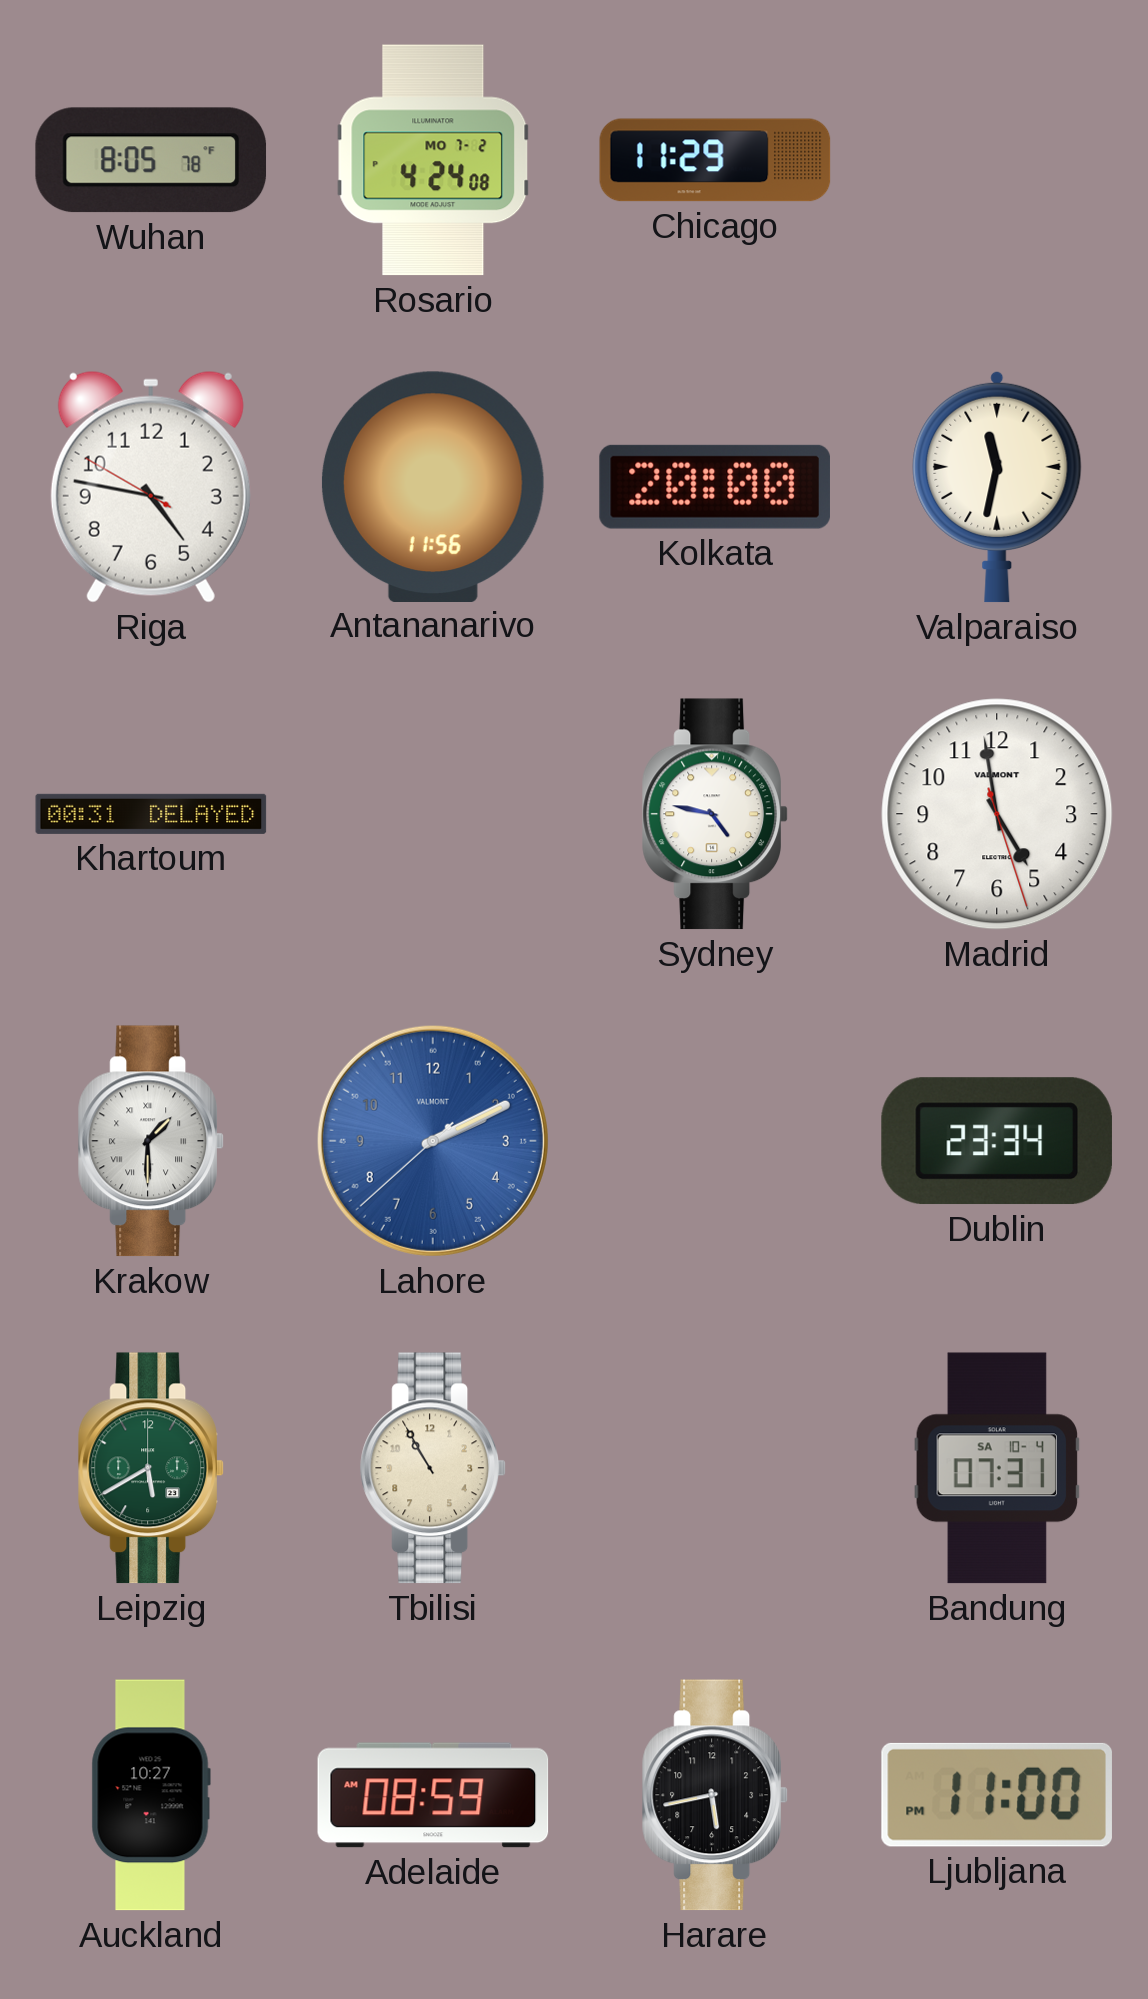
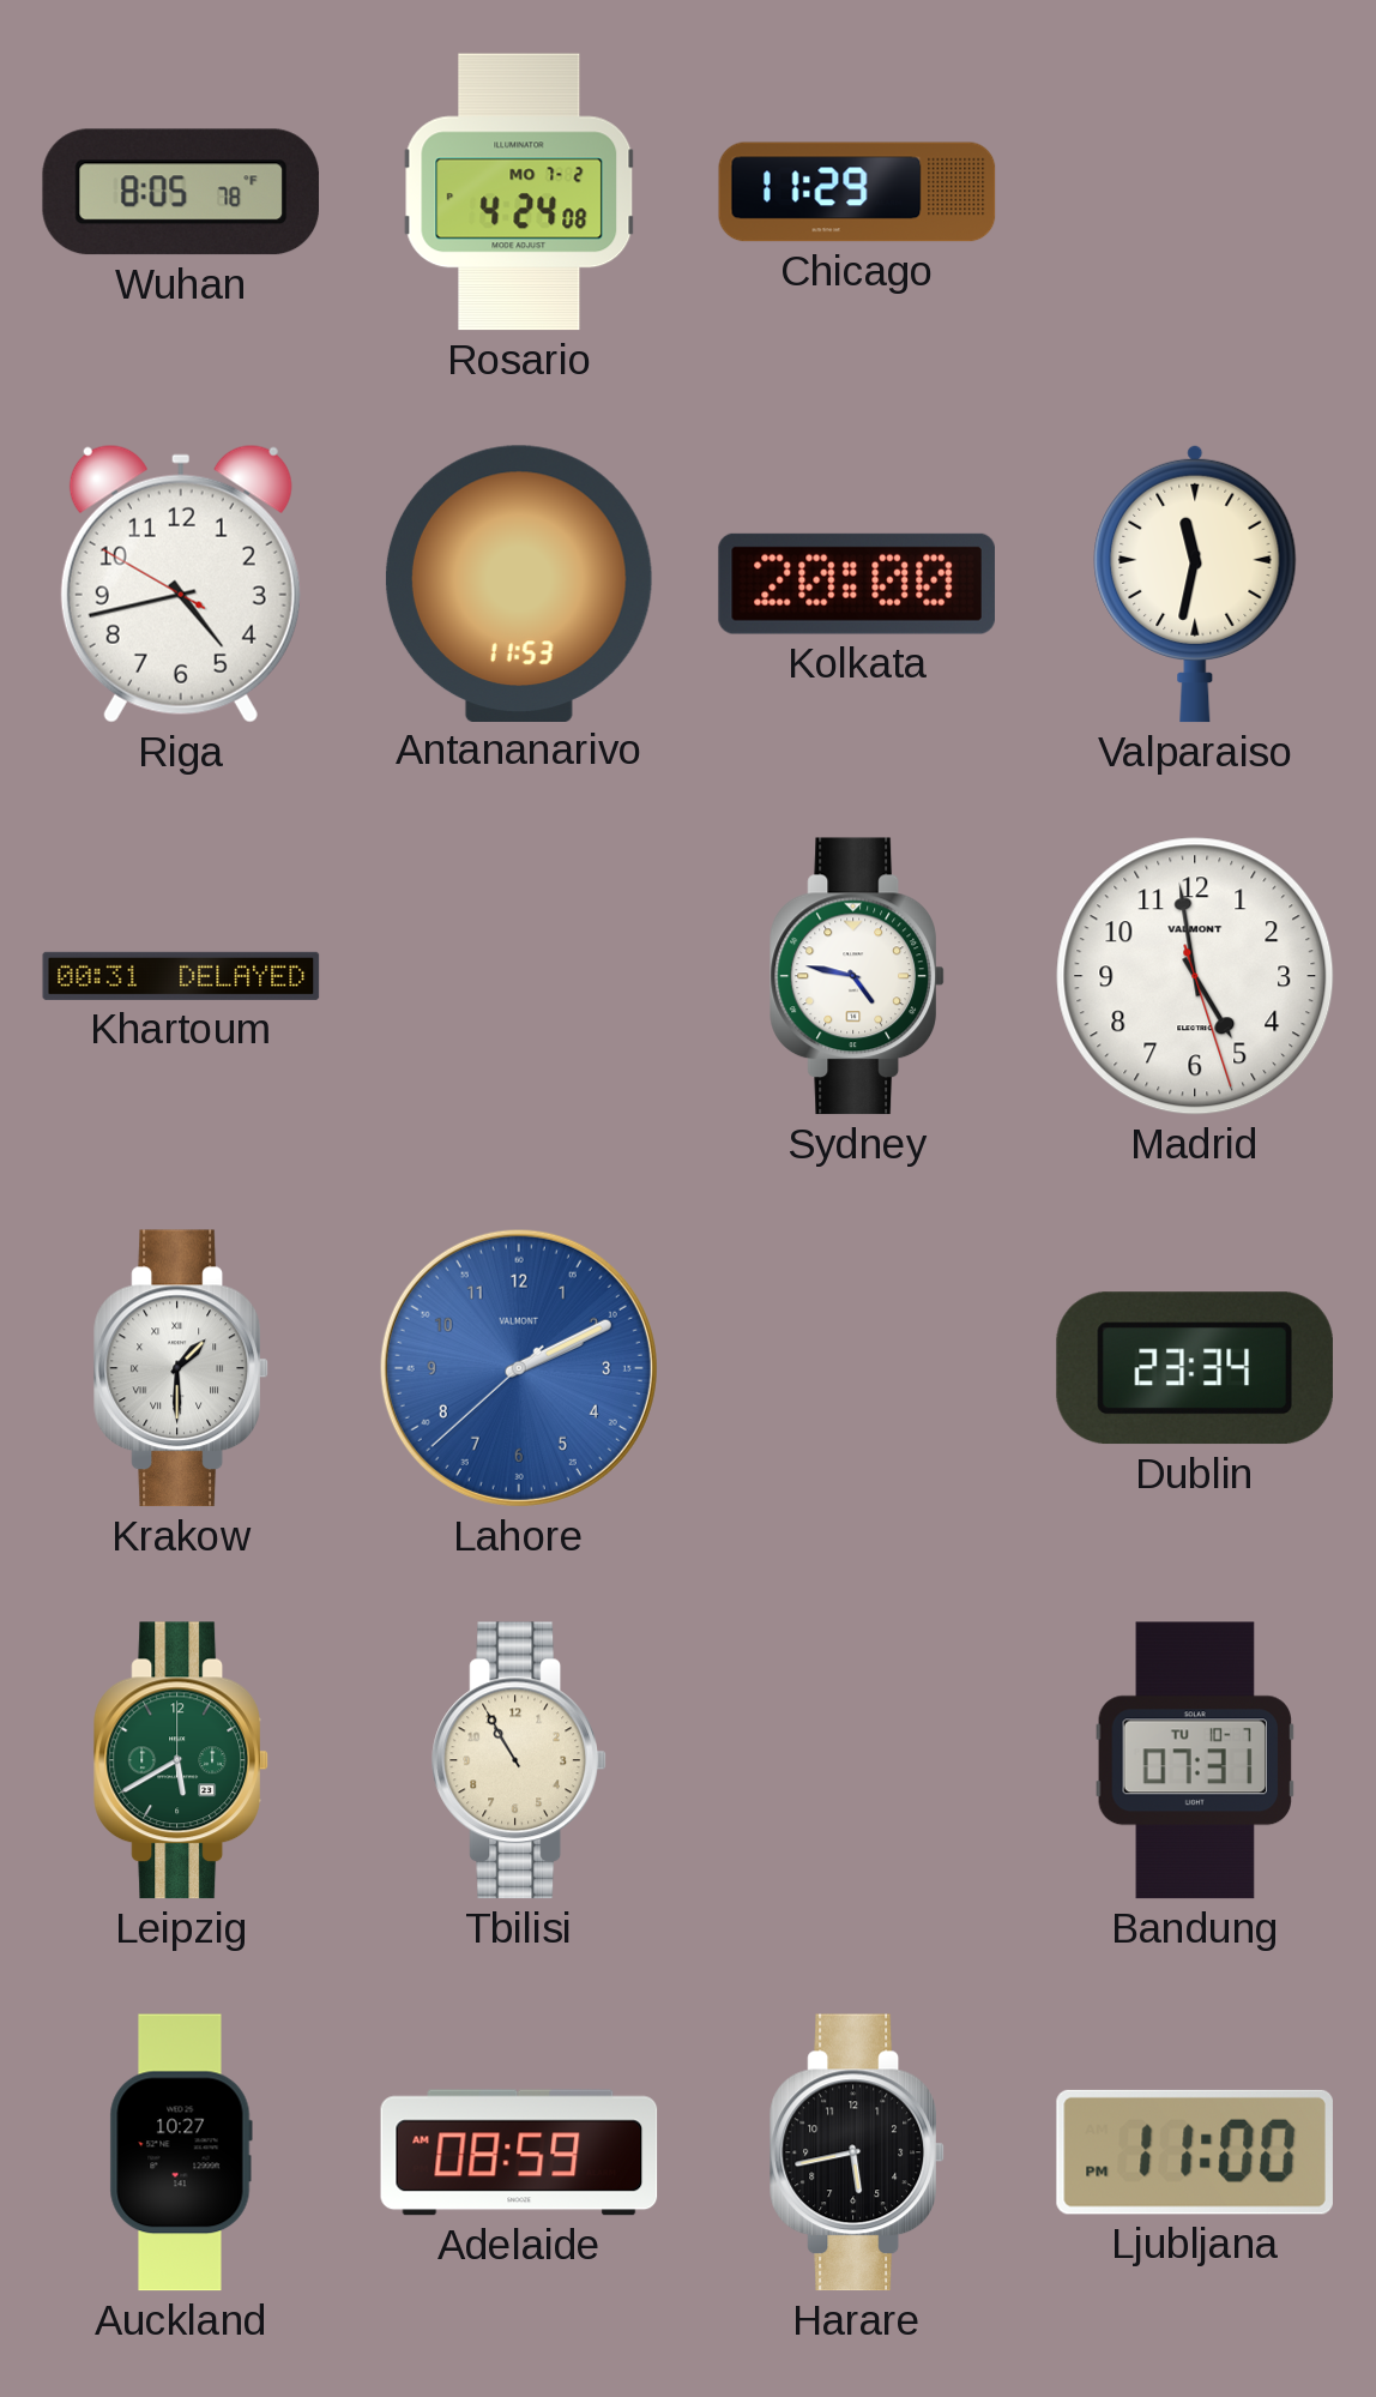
Riga: 4:46 -> 4:42 (181, 584)
Antananarivo: 11:56 -> 11:53 (519, 583)
Bandung date: SA 10-4 -> TU 10-7 (1195, 1760)
